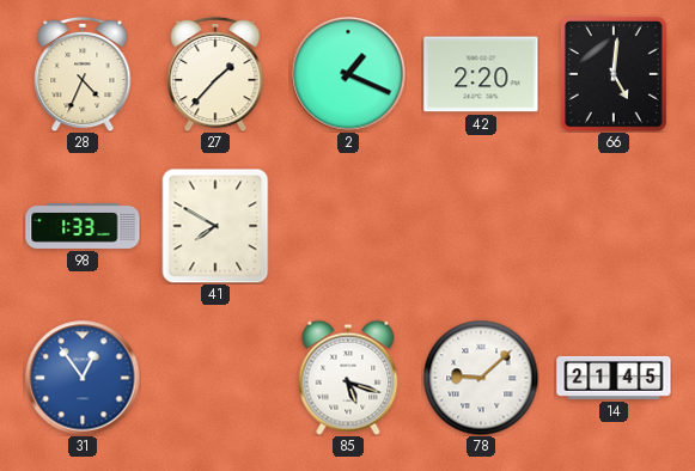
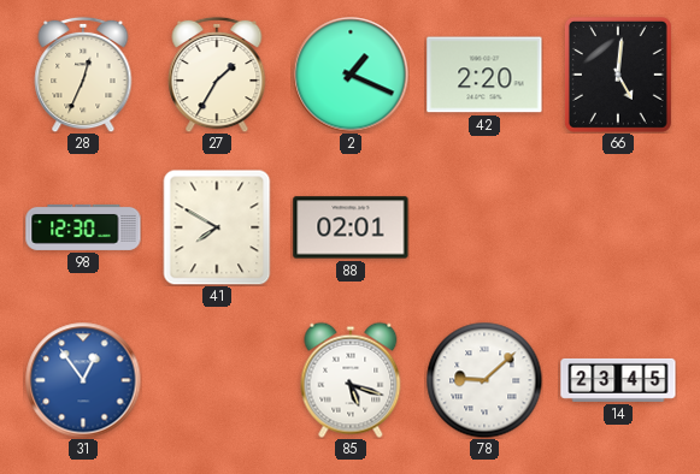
28: 4:34 -> 12:34 (83, 75)
27: 1:37 -> 1:35 (217, 75)
98: 1:33 -> 12:30 (83, 227)
88: none -> 02:01 (351, 227)
14: 21:45 -> 23:45 (618, 380)
